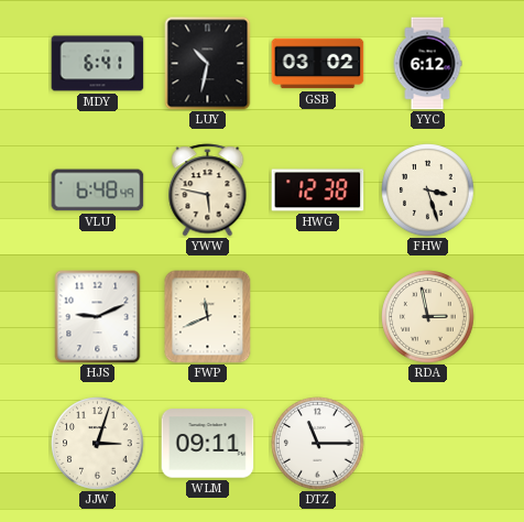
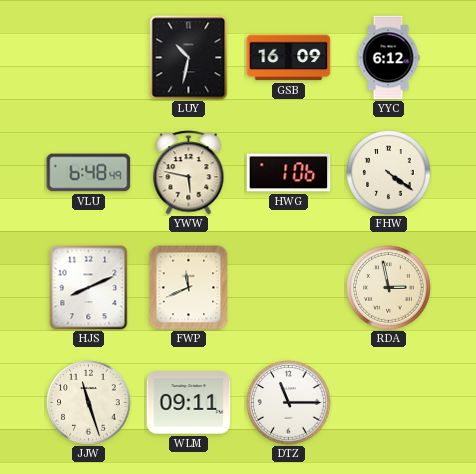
MDY: 6:41 -> none (98, 64)
GSB: 03:02 -> 16:09 (289, 58)
HWG: 12:38 -> 1:06 (289, 173)
FHW: 3:27 -> 4:21 (389, 173)
HJS: 9:11 -> 8:11 (89, 288)
JJW: 3:03 -> 11:27 (89, 403)
